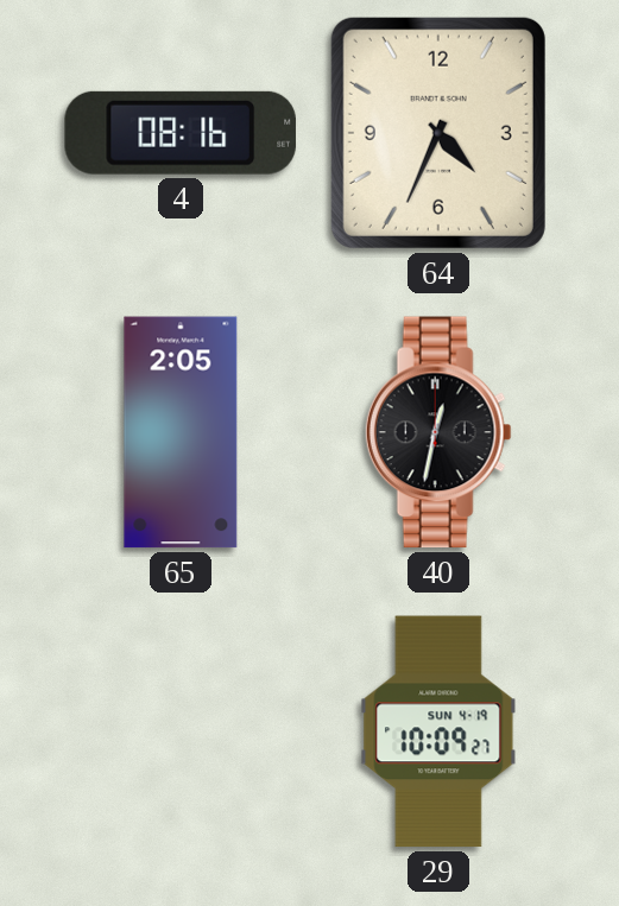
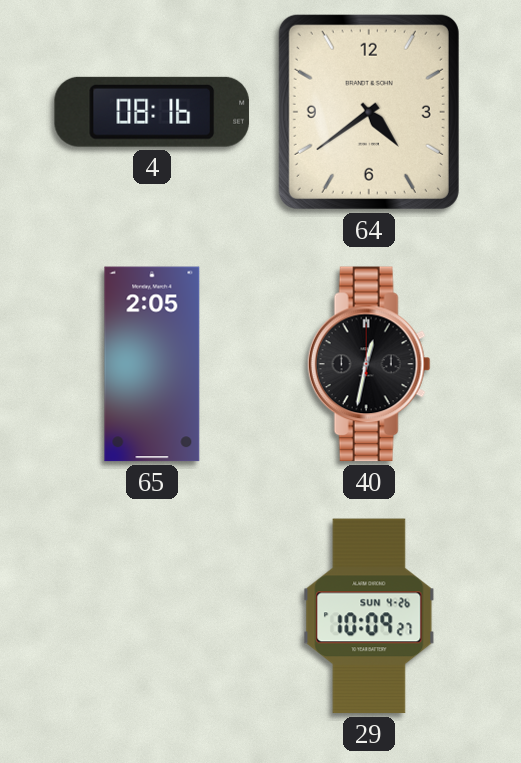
64: 4:34 -> 4:39 (369, 112)
29 date: SUN 4-19 -> SUN 4-26 (369, 616)
